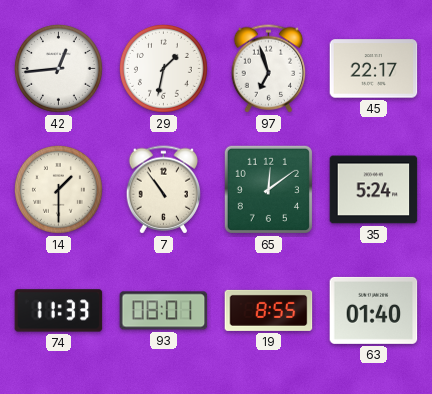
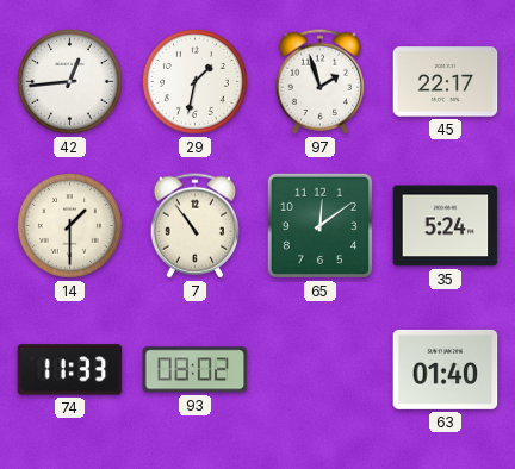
97: 6:57 -> 1:57 (321, 82)
93: 08:01 -> 08:02 (196, 370)
19: 8:55 -> none (269, 310)
